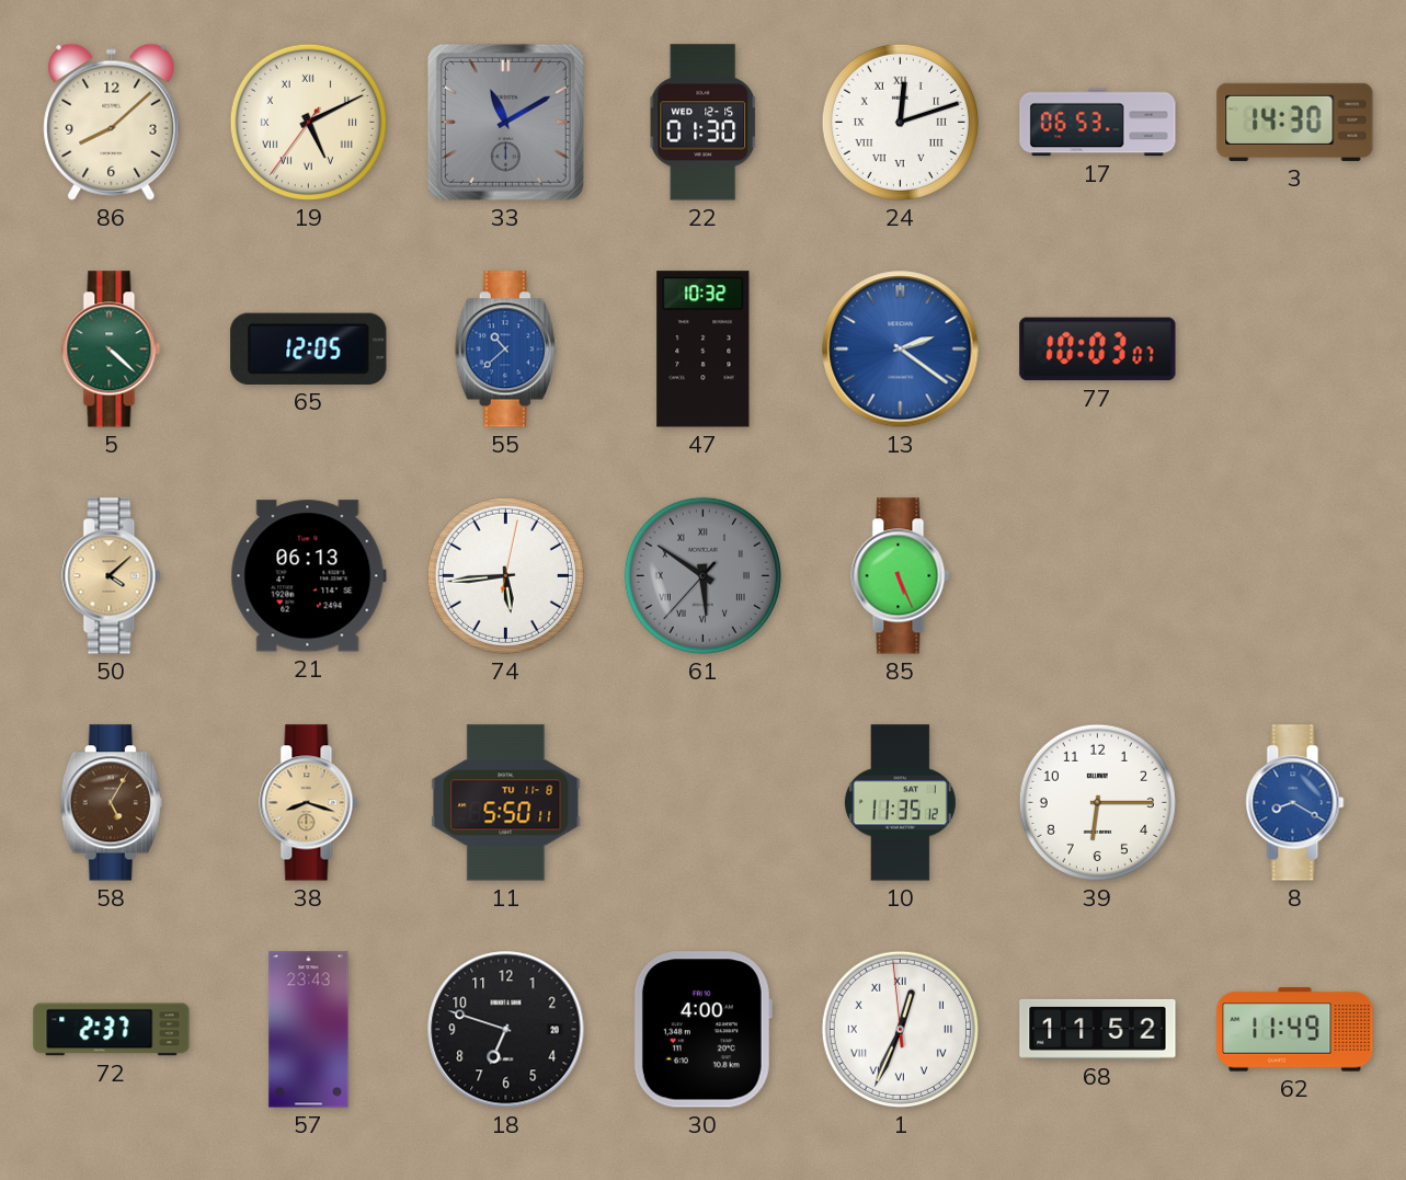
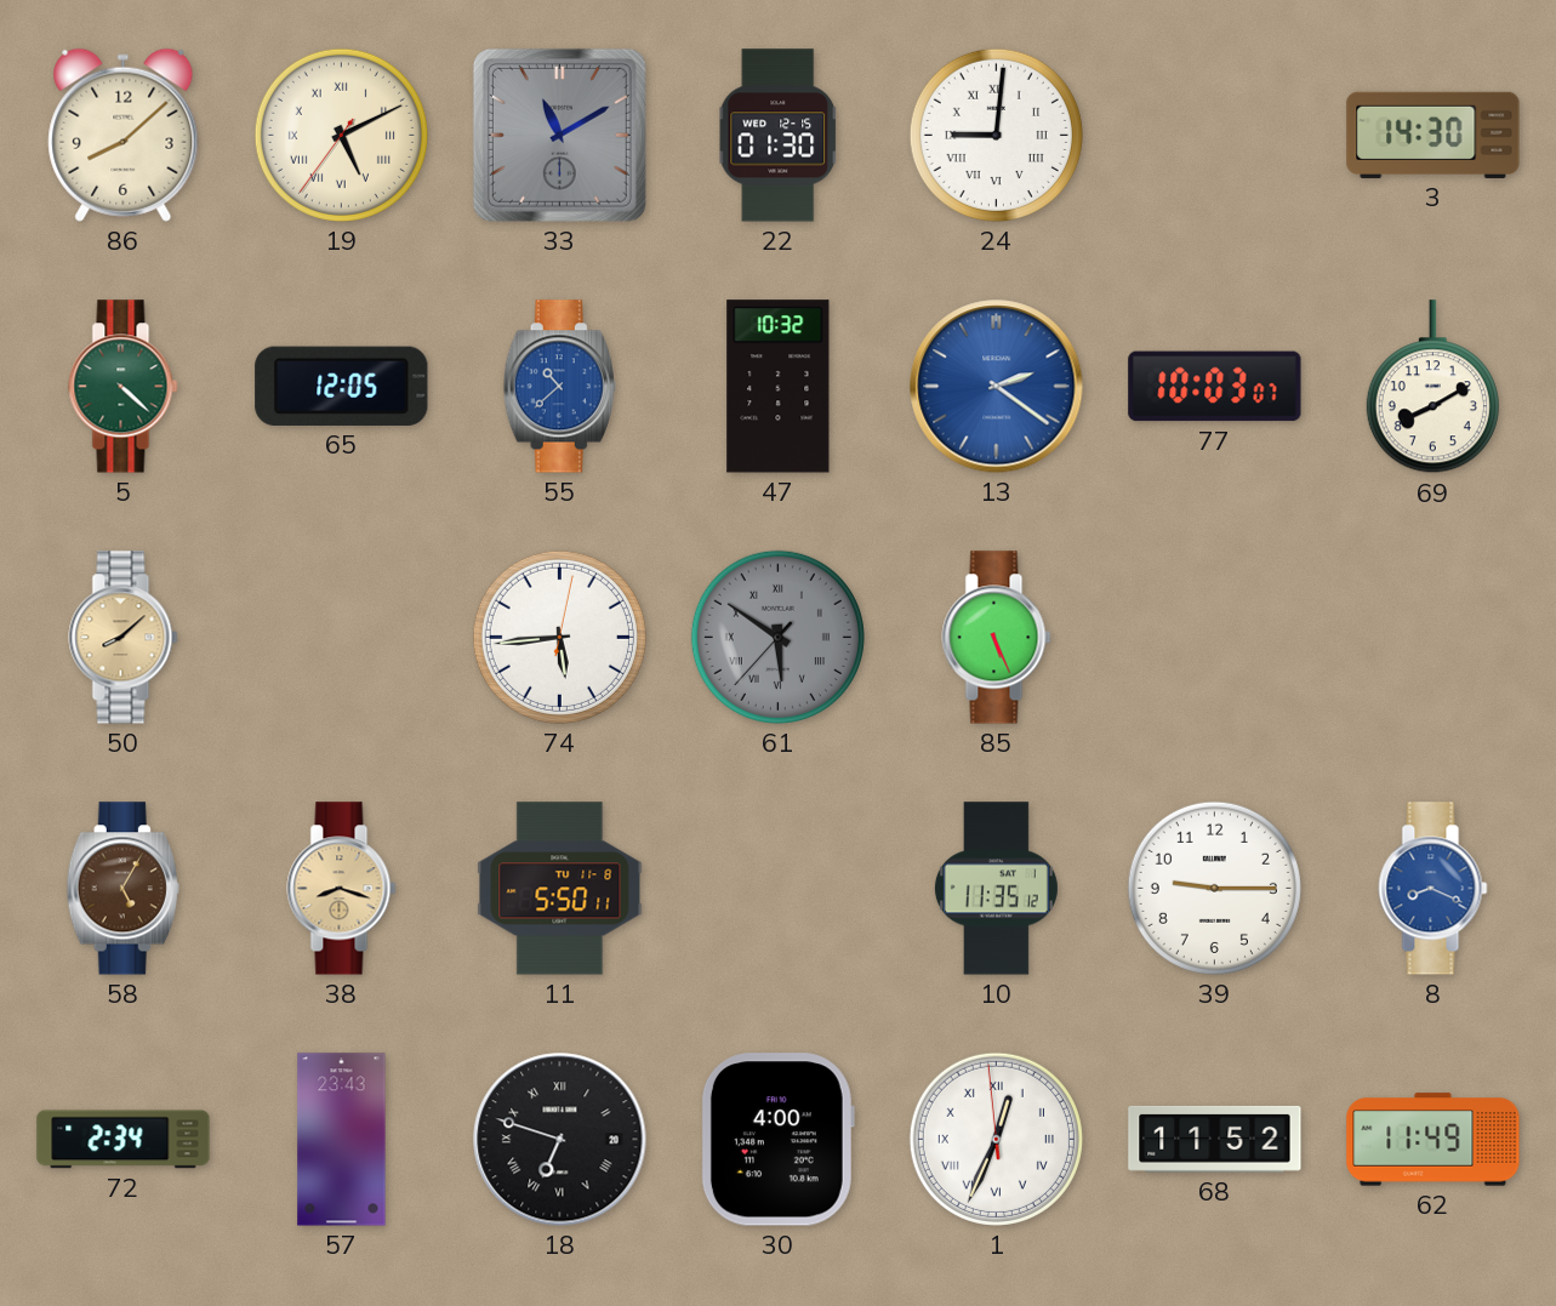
24: 12:12 -> 9:01 (996, 135)
17: 06:53 -> none (1098, 123)
69: none -> 8:10 (1432, 387)
50: 4:08 -> 8:08 (124, 638)
21: 06:13 -> none (308, 576)
39: 6:15 -> 9:15 (1214, 888)
8: 8:20 -> 8:19 (1434, 889)
72: 2:37 -> 2:34 (124, 1140)
18 numerals: Arabic -> Roman (560, 1140)
